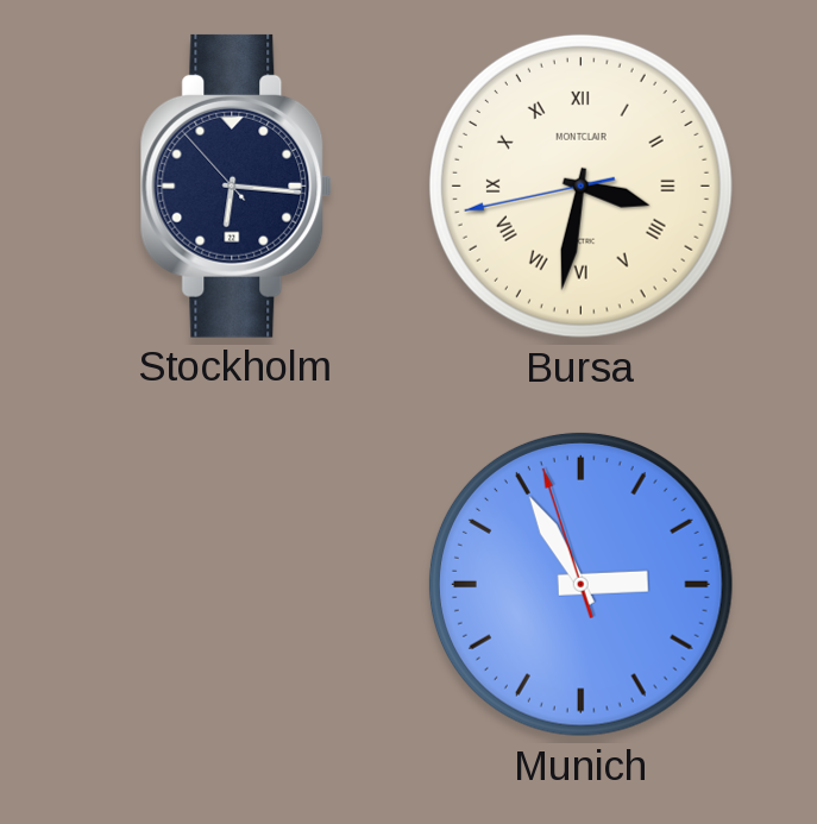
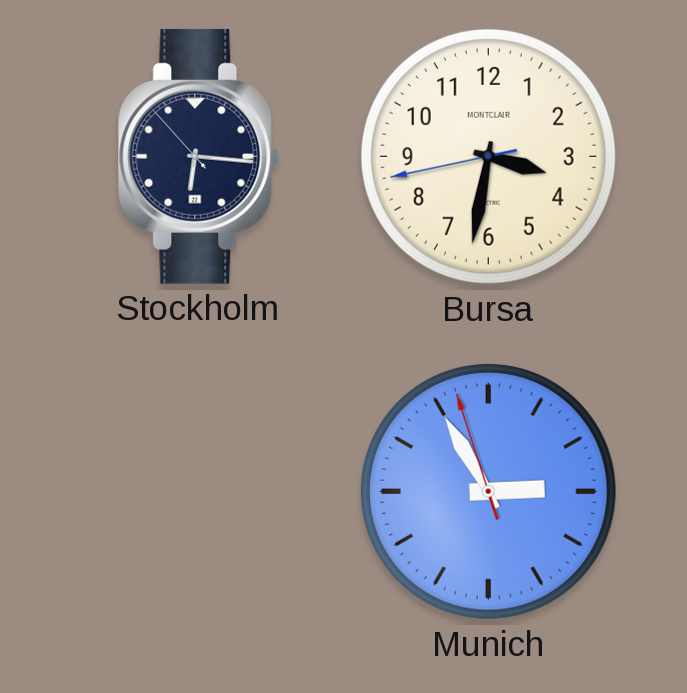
Bursa numerals: Roman -> Arabic (488, 156)
